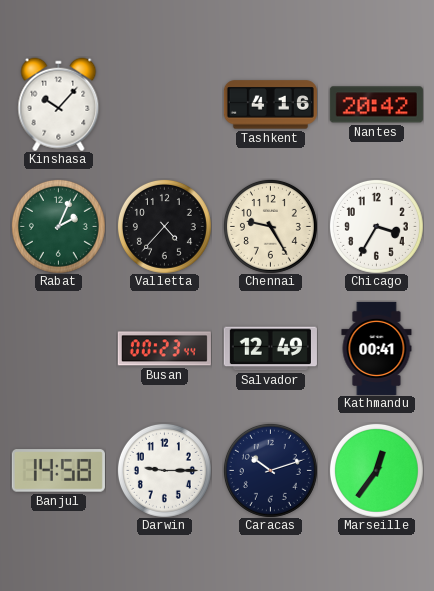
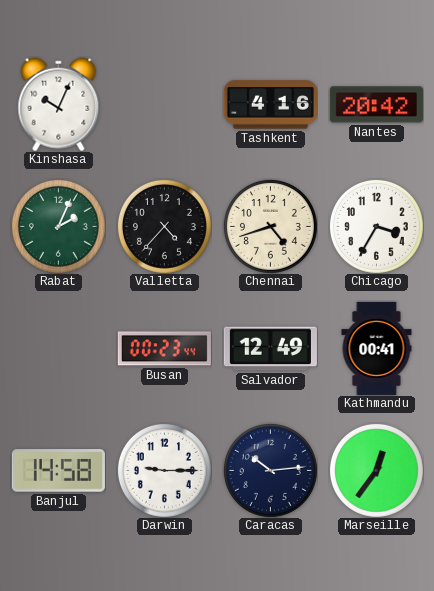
Kinshasa: 10:07 -> 10:04 (59, 104)
Chennai: 9:25 -> 4:42 (270, 226)
Caracas: 10:12 -> 10:14 (270, 470)
